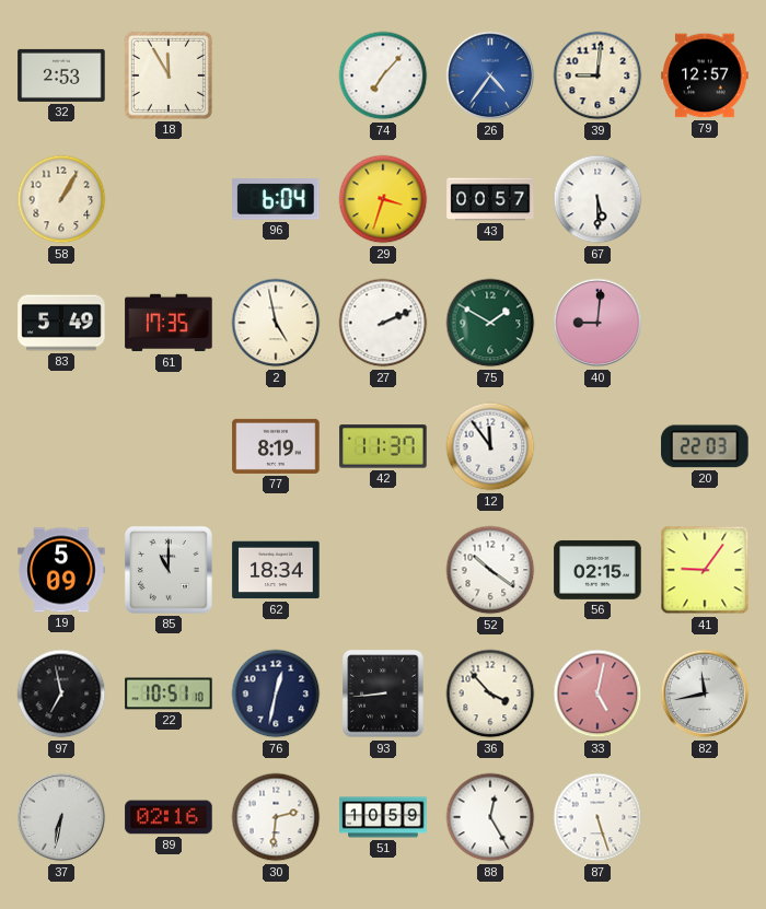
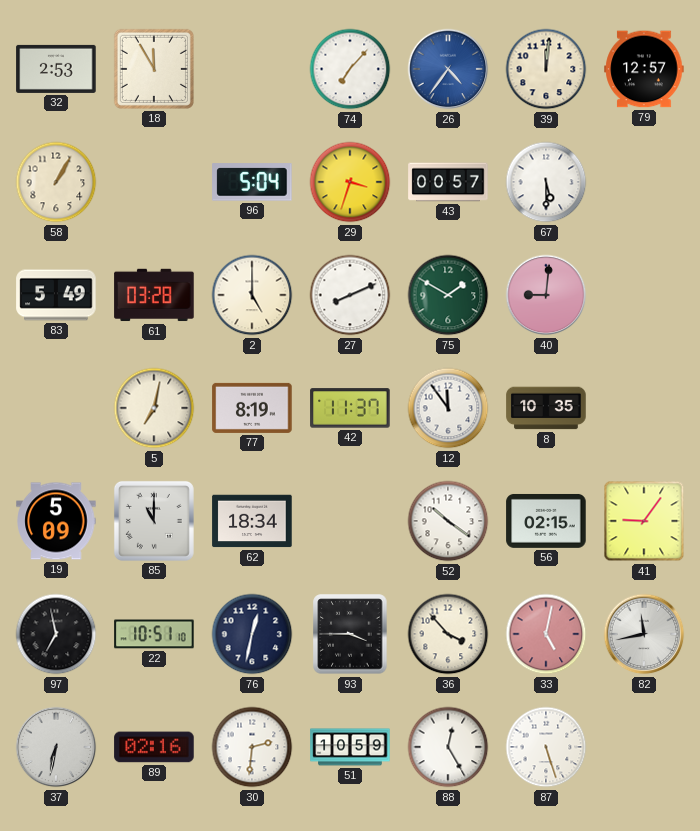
39: 9:01 -> 12:01 (546, 69)
96: 6:04 -> 5:04 (252, 182)
61: 17:35 -> 03:28 (154, 295)
2: 4:58 -> 5:00 (252, 295)
27: 2:11 -> 8:11 (350, 295)
5: none -> 7:02 (154, 408)
8: none -> 10:35 (546, 408)
20: 22:03 -> none (705, 446)
93: 8:44 -> 3:45 (350, 634)
